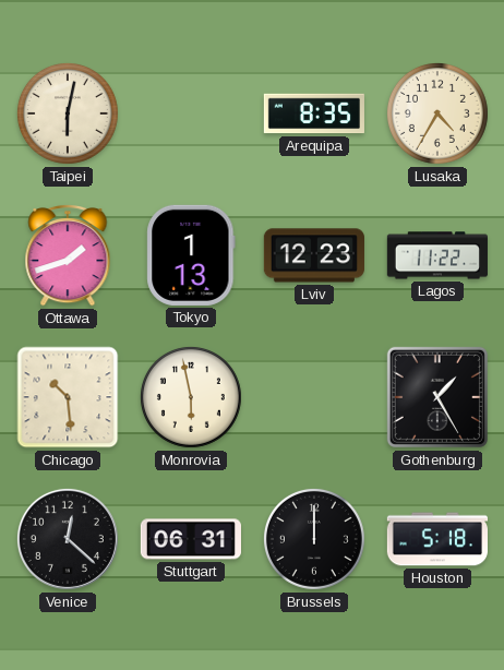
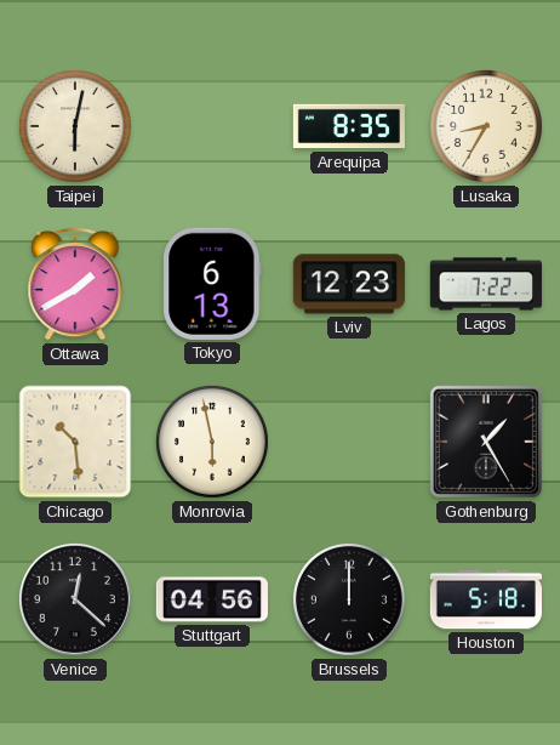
Lusaka: 4:35 -> 8:35 (486, 126)
Ottawa: 1:42 -> 1:40 (75, 284)
Tokyo: 1:13 -> 6:13 (212, 284)
Lagos: 11:22 -> 7:22 (486, 284)
Stuttgart: 06:31 -> 04:56 (212, 599)
